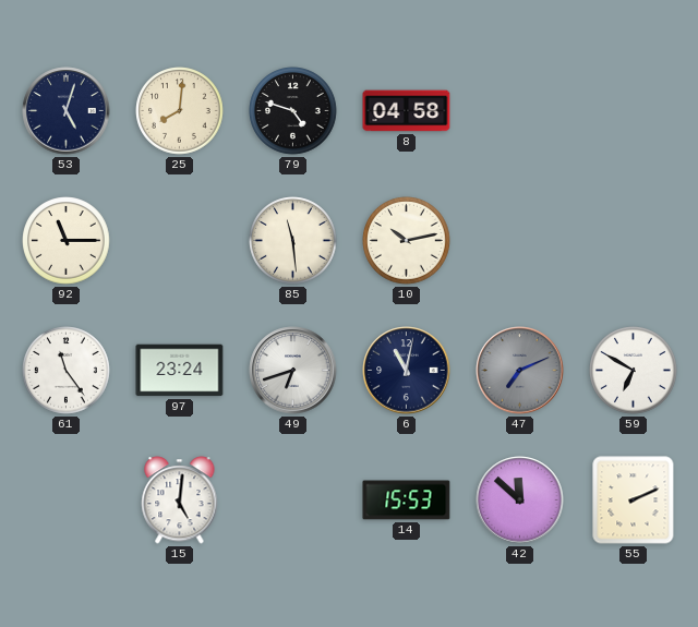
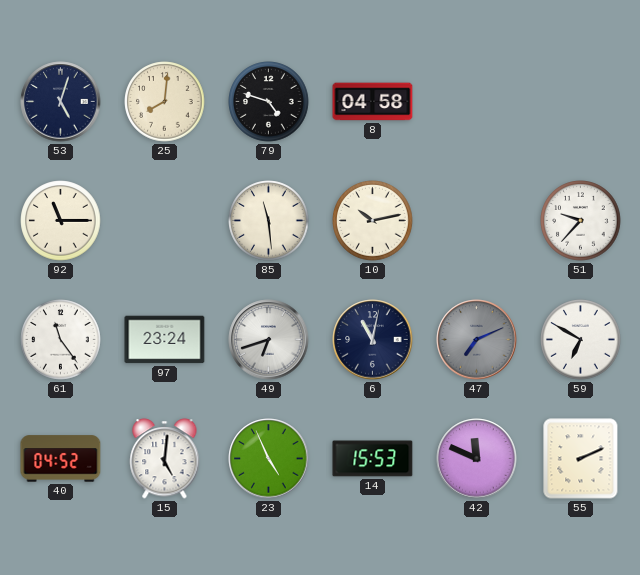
51: none -> 9:37 (581, 221)
40: none -> 04:52 (61, 459)
23: none -> 4:56 (269, 459)
42: 11:52 -> 11:49 (477, 459)
